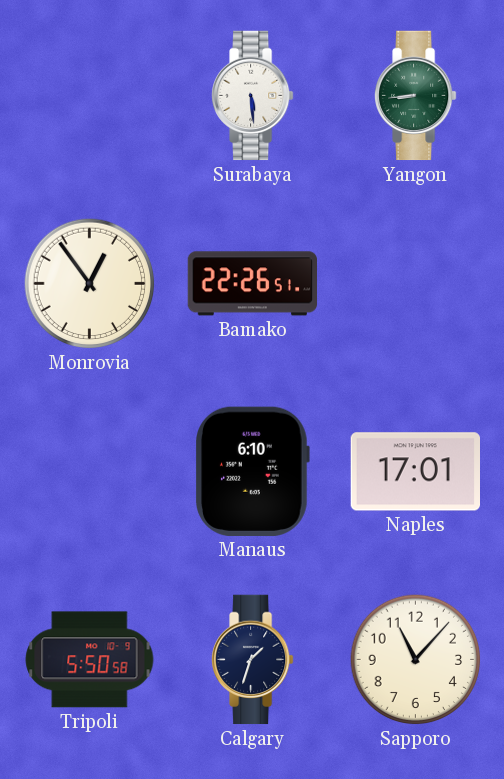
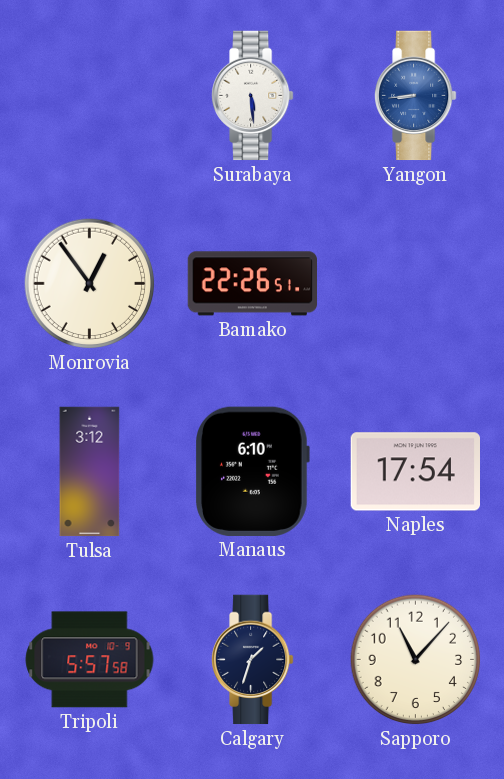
Yangon dial: green -> blue (416, 96)
Tulsa: none -> 3:12 (90, 472)
Naples: 17:01 -> 17:54 (415, 472)
Tripoli: 5:50 -> 5:57 (90, 660)
